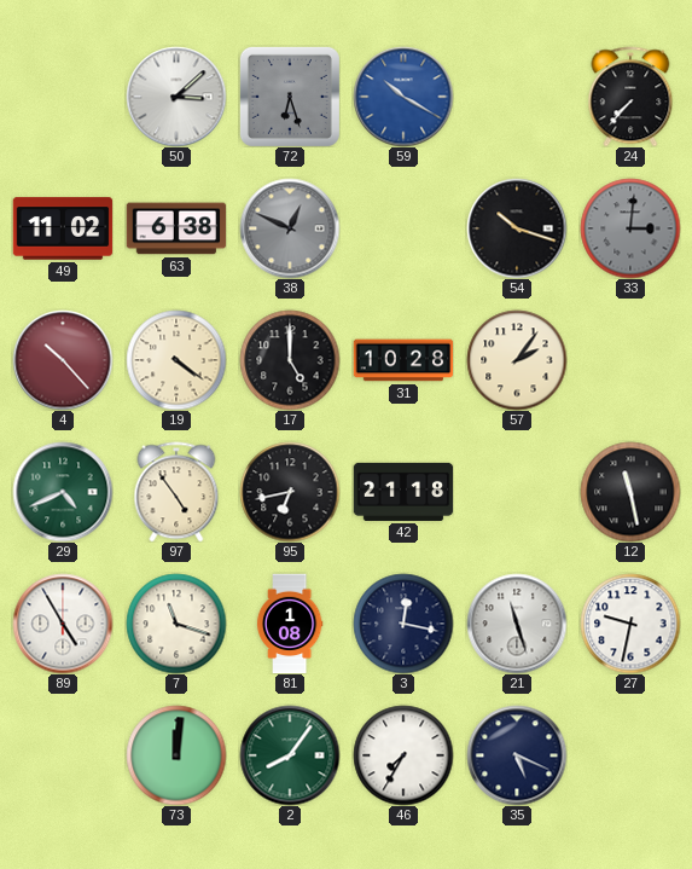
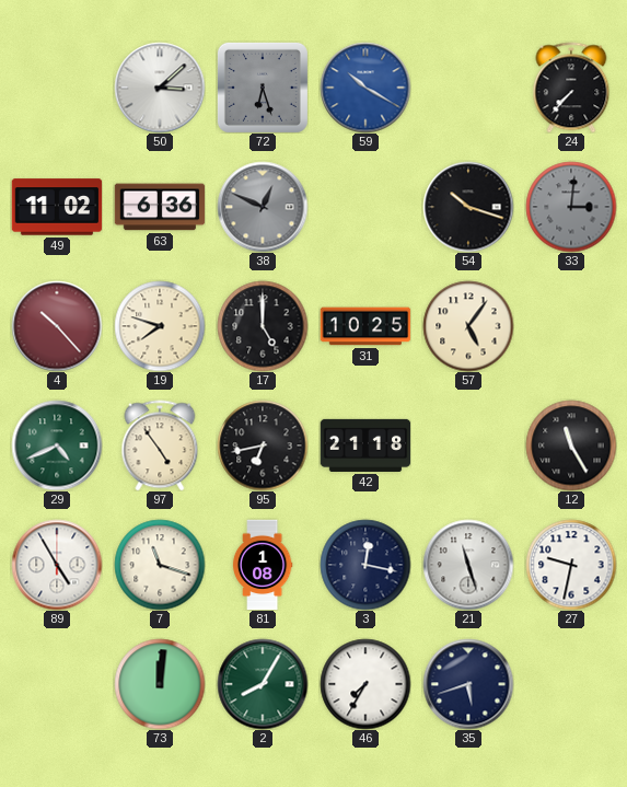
63: 6:38 -> 6:36 (160, 207)
19: 4:21 -> 7:48 (160, 326)
31: 10:28 -> 10:25 (365, 326)
57: 2:06 -> 5:06 (468, 326)
12: 11:28 -> 11:25 (571, 445)
2: 8:06 -> 8:05 (263, 684)
35: 5:19 -> 5:42 (468, 684)
